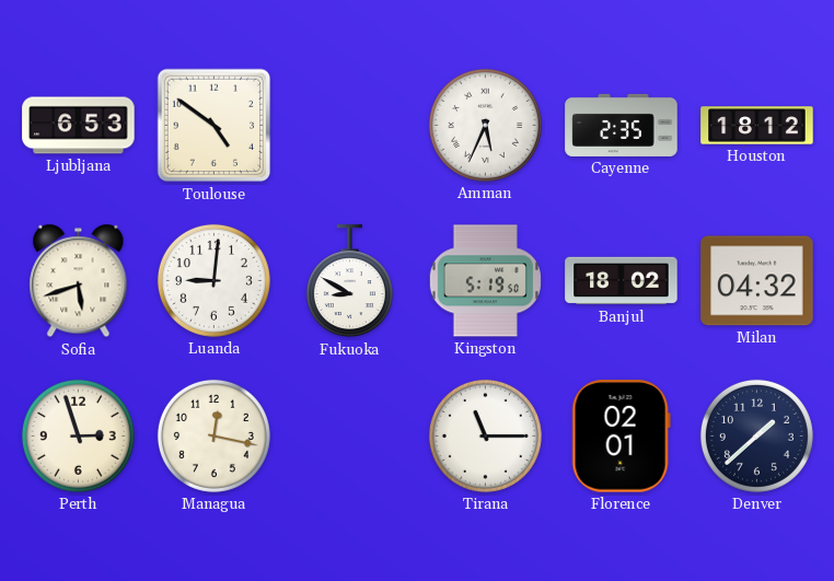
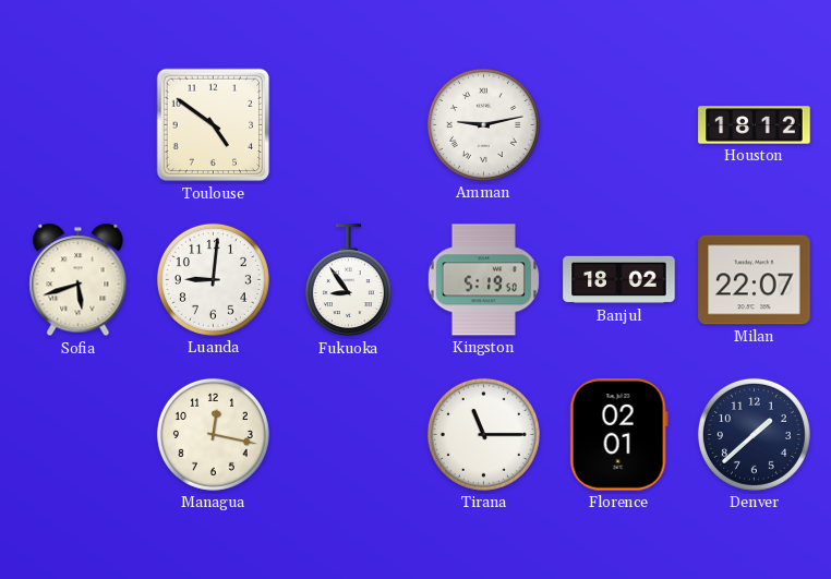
Ljubljana: 6:53 -> none (79, 126)
Amman: 5:34 -> 9:13 (483, 124)
Cayenne: 2:35 -> none (622, 125)
Fukuoka: 8:50 -> 8:54 (348, 280)
Milan: 04:32 -> 22:07 (755, 280)
Perth: 2:57 -> none (78, 435)
